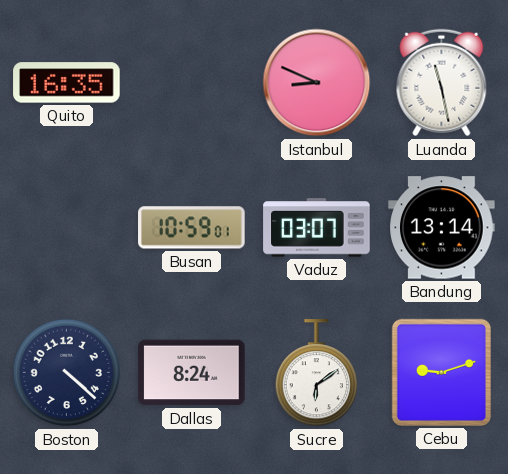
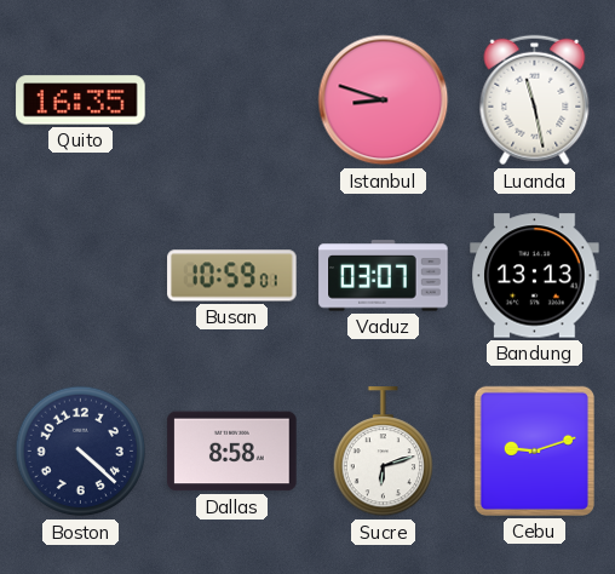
Istanbul: 8:49 -> 8:48 (384, 101)
Bandung: 13:14 -> 13:13 (535, 276)
Dallas: 8:24 -> 8:58 (232, 452)
Sucre: 6:09 -> 6:12 (383, 452)
